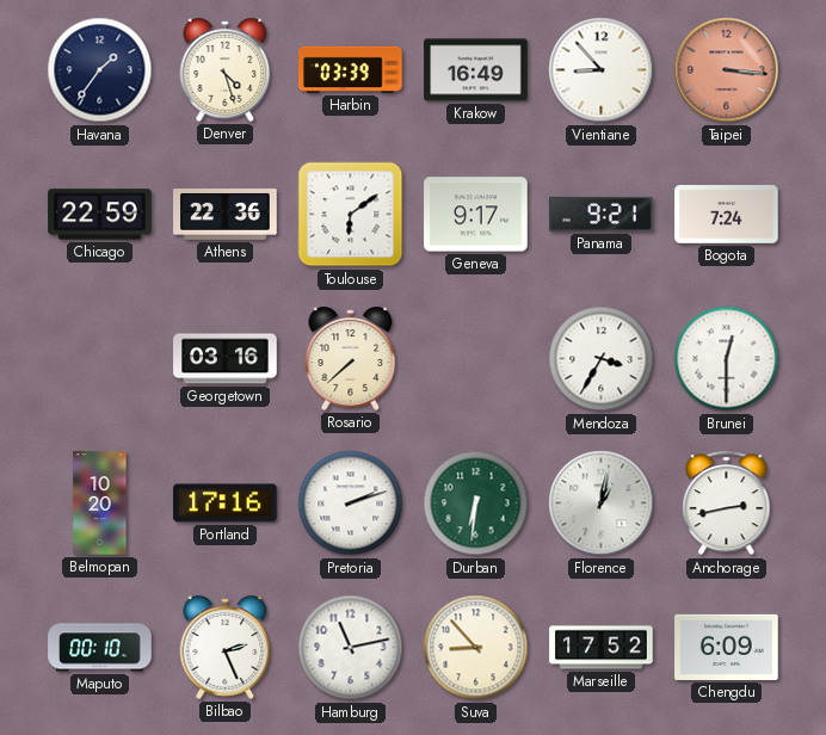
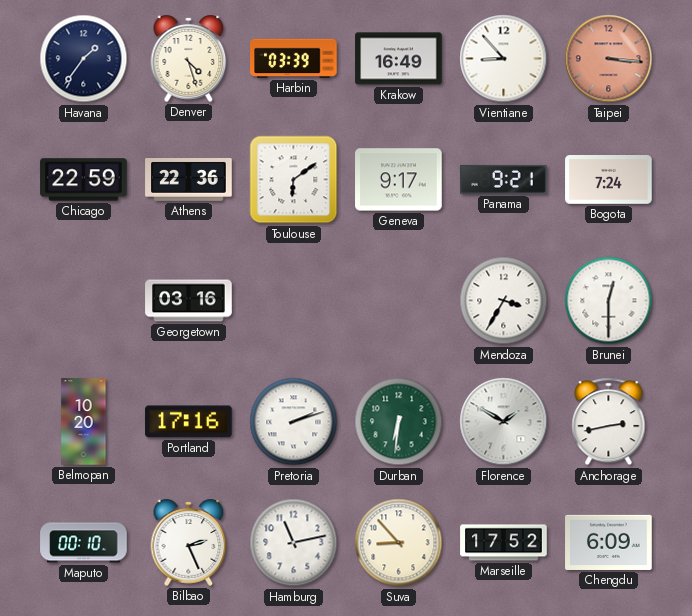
Rosario: 7:38 -> none (351, 358)
Florence: 1:02 -> 1:50 (504, 422)
